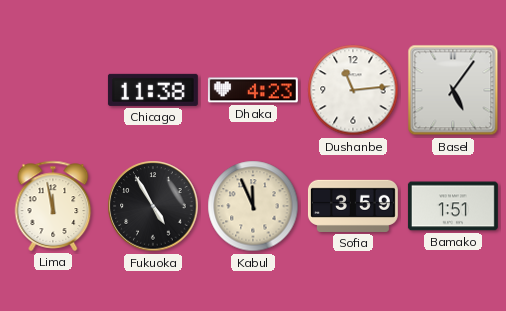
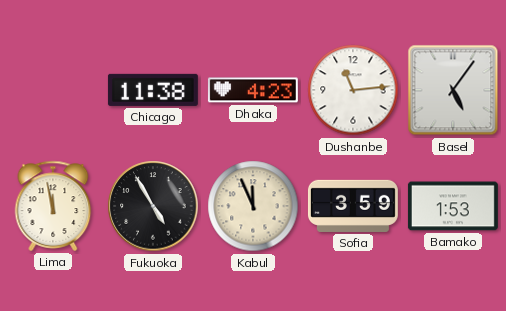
Bamako: 1:51 -> 1:53 (453, 206)
